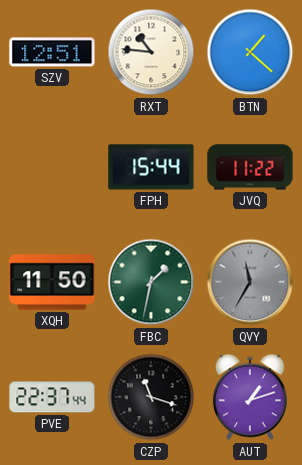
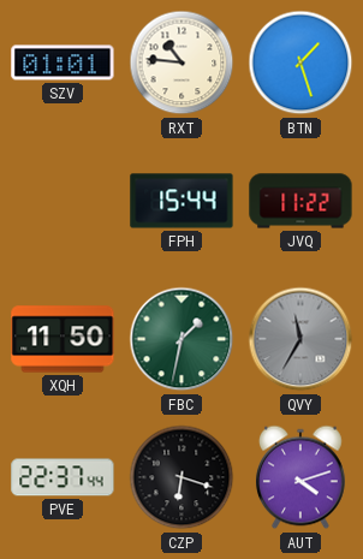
SZV: 12:51 -> 01:01 (63, 63)
BTN: 1:22 -> 1:27 (300, 63)
CZP: 11:18 -> 6:18 (181, 477)
AUT: 1:12 -> 4:12 (300, 477)
